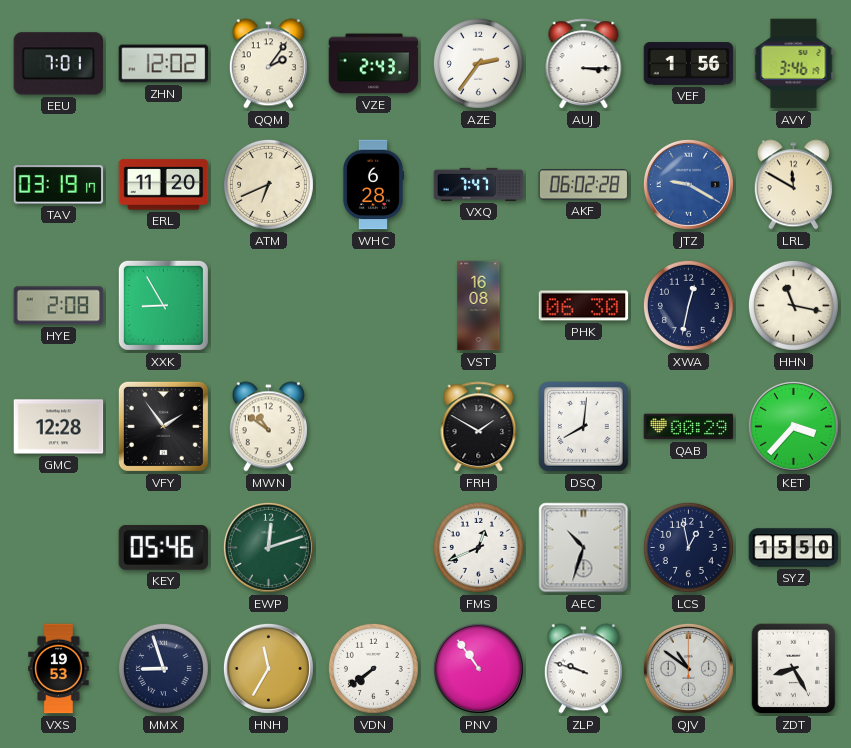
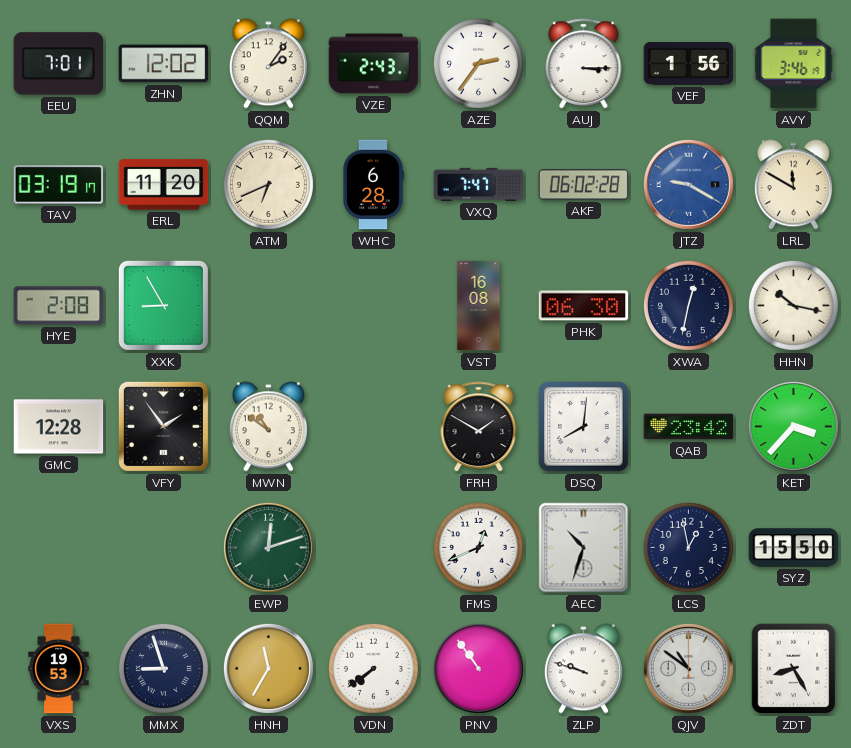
HHN: 11:17 -> 10:17 (793, 305)
QAB: 00:29 -> 23:42 (689, 427)
KEY: 05:46 -> none (164, 548)
